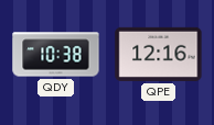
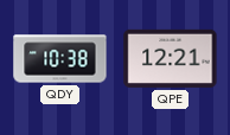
QPE: 12:16 -> 12:21 (171, 58)
